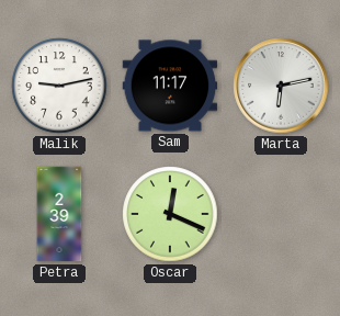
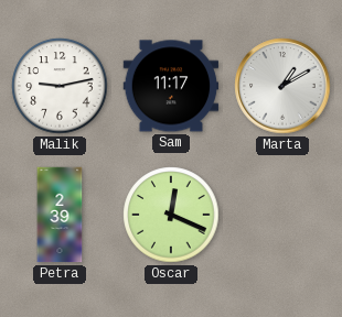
Marta: 6:13 -> 1:10 (282, 86)
